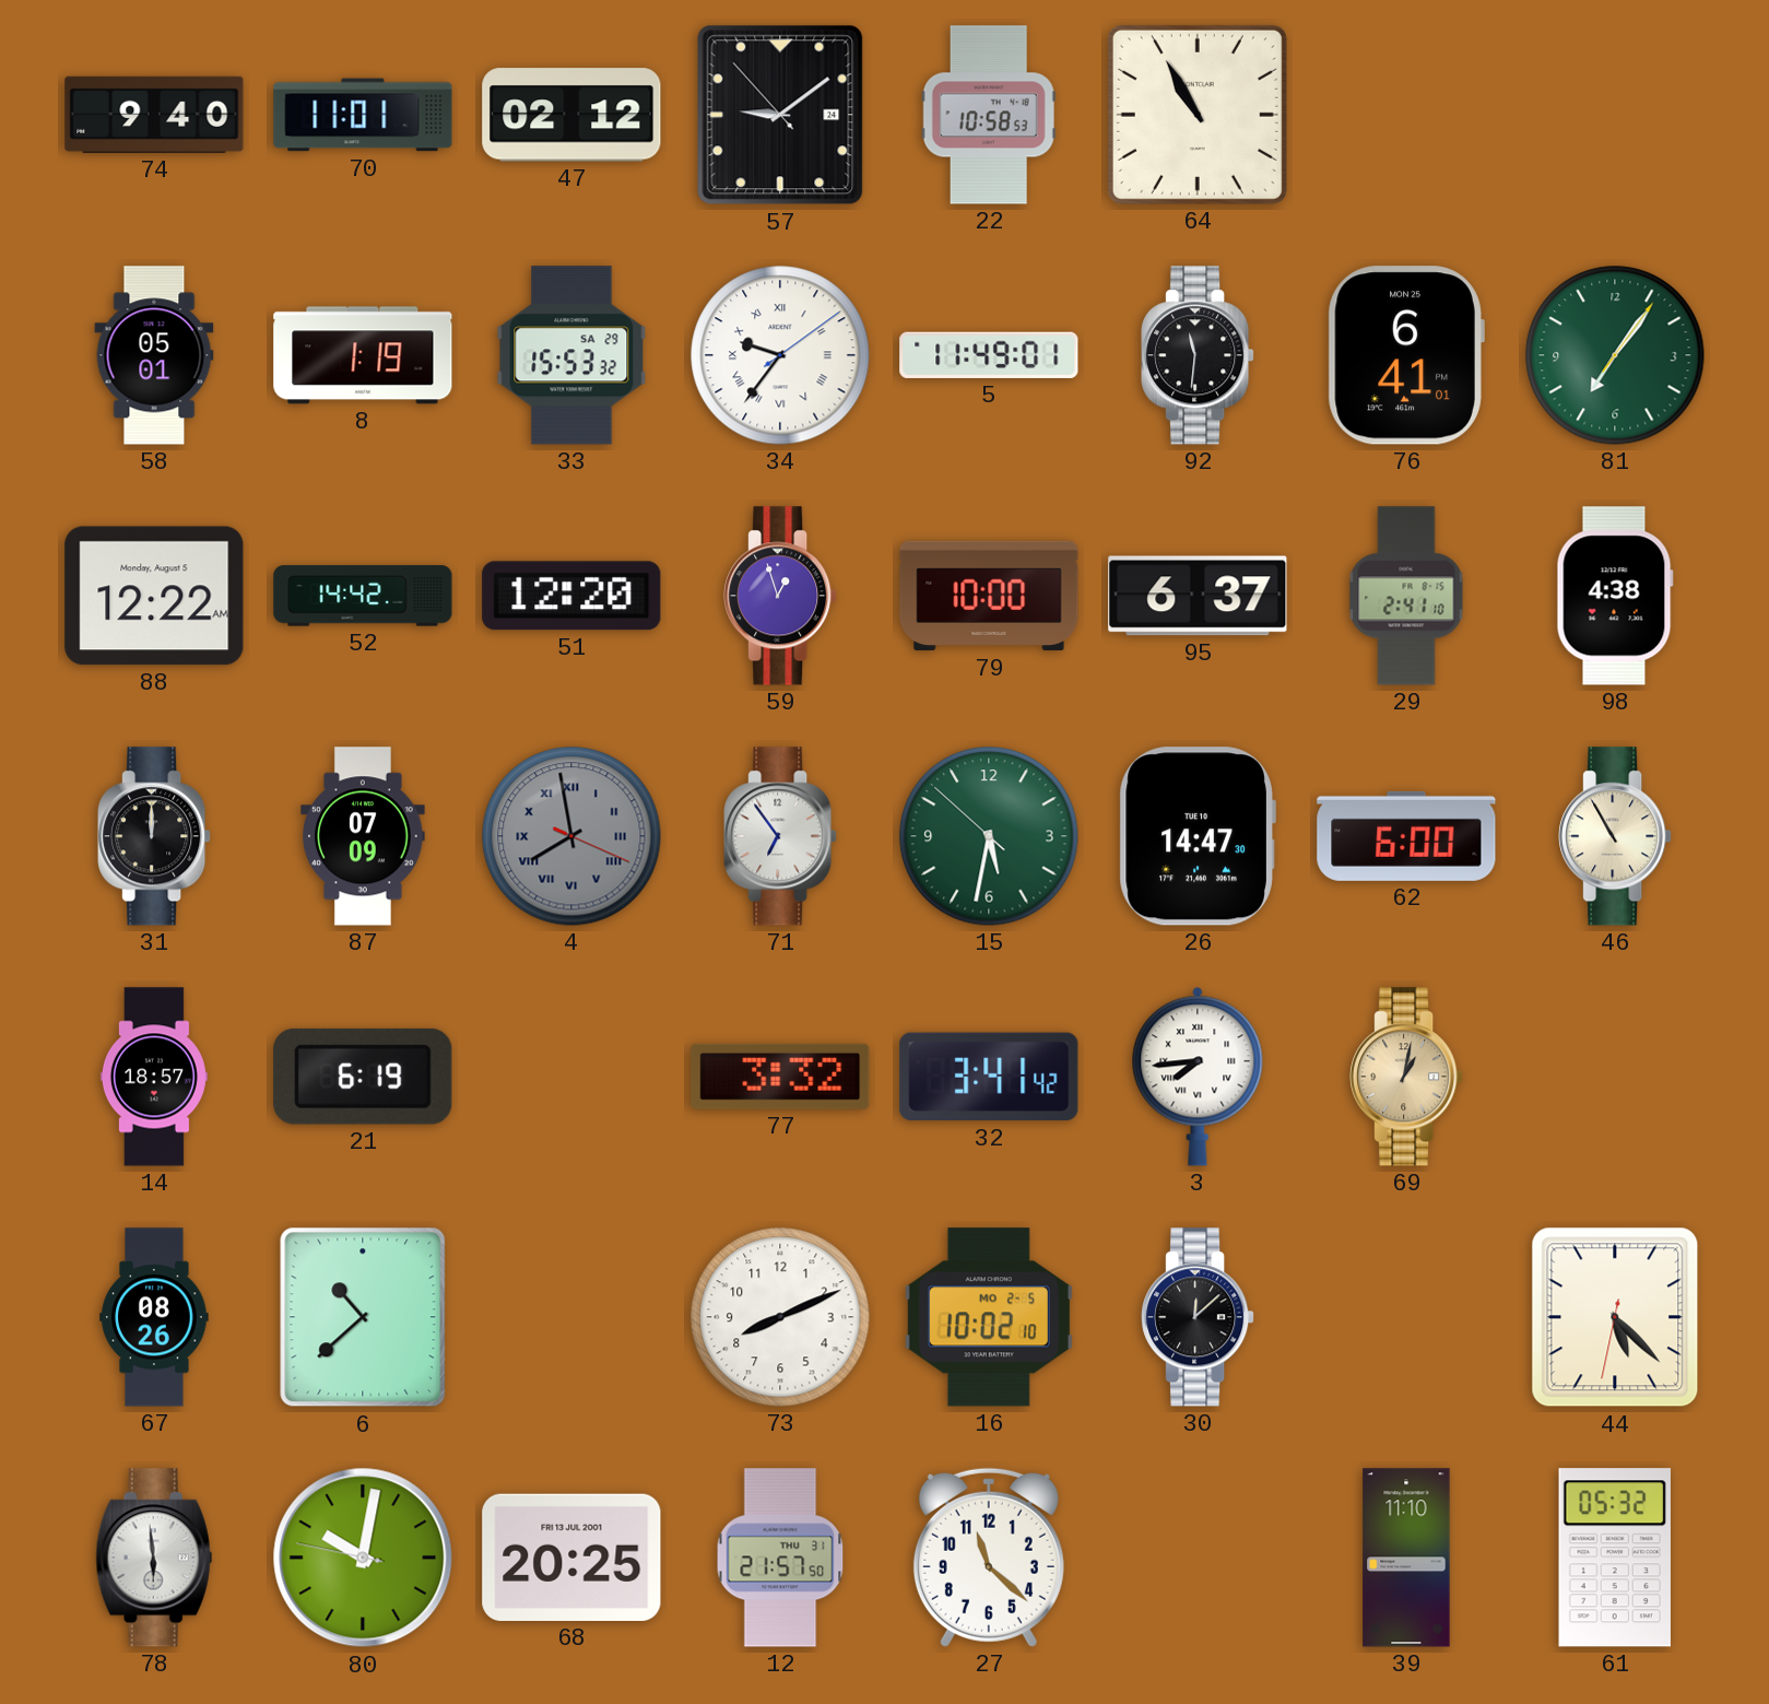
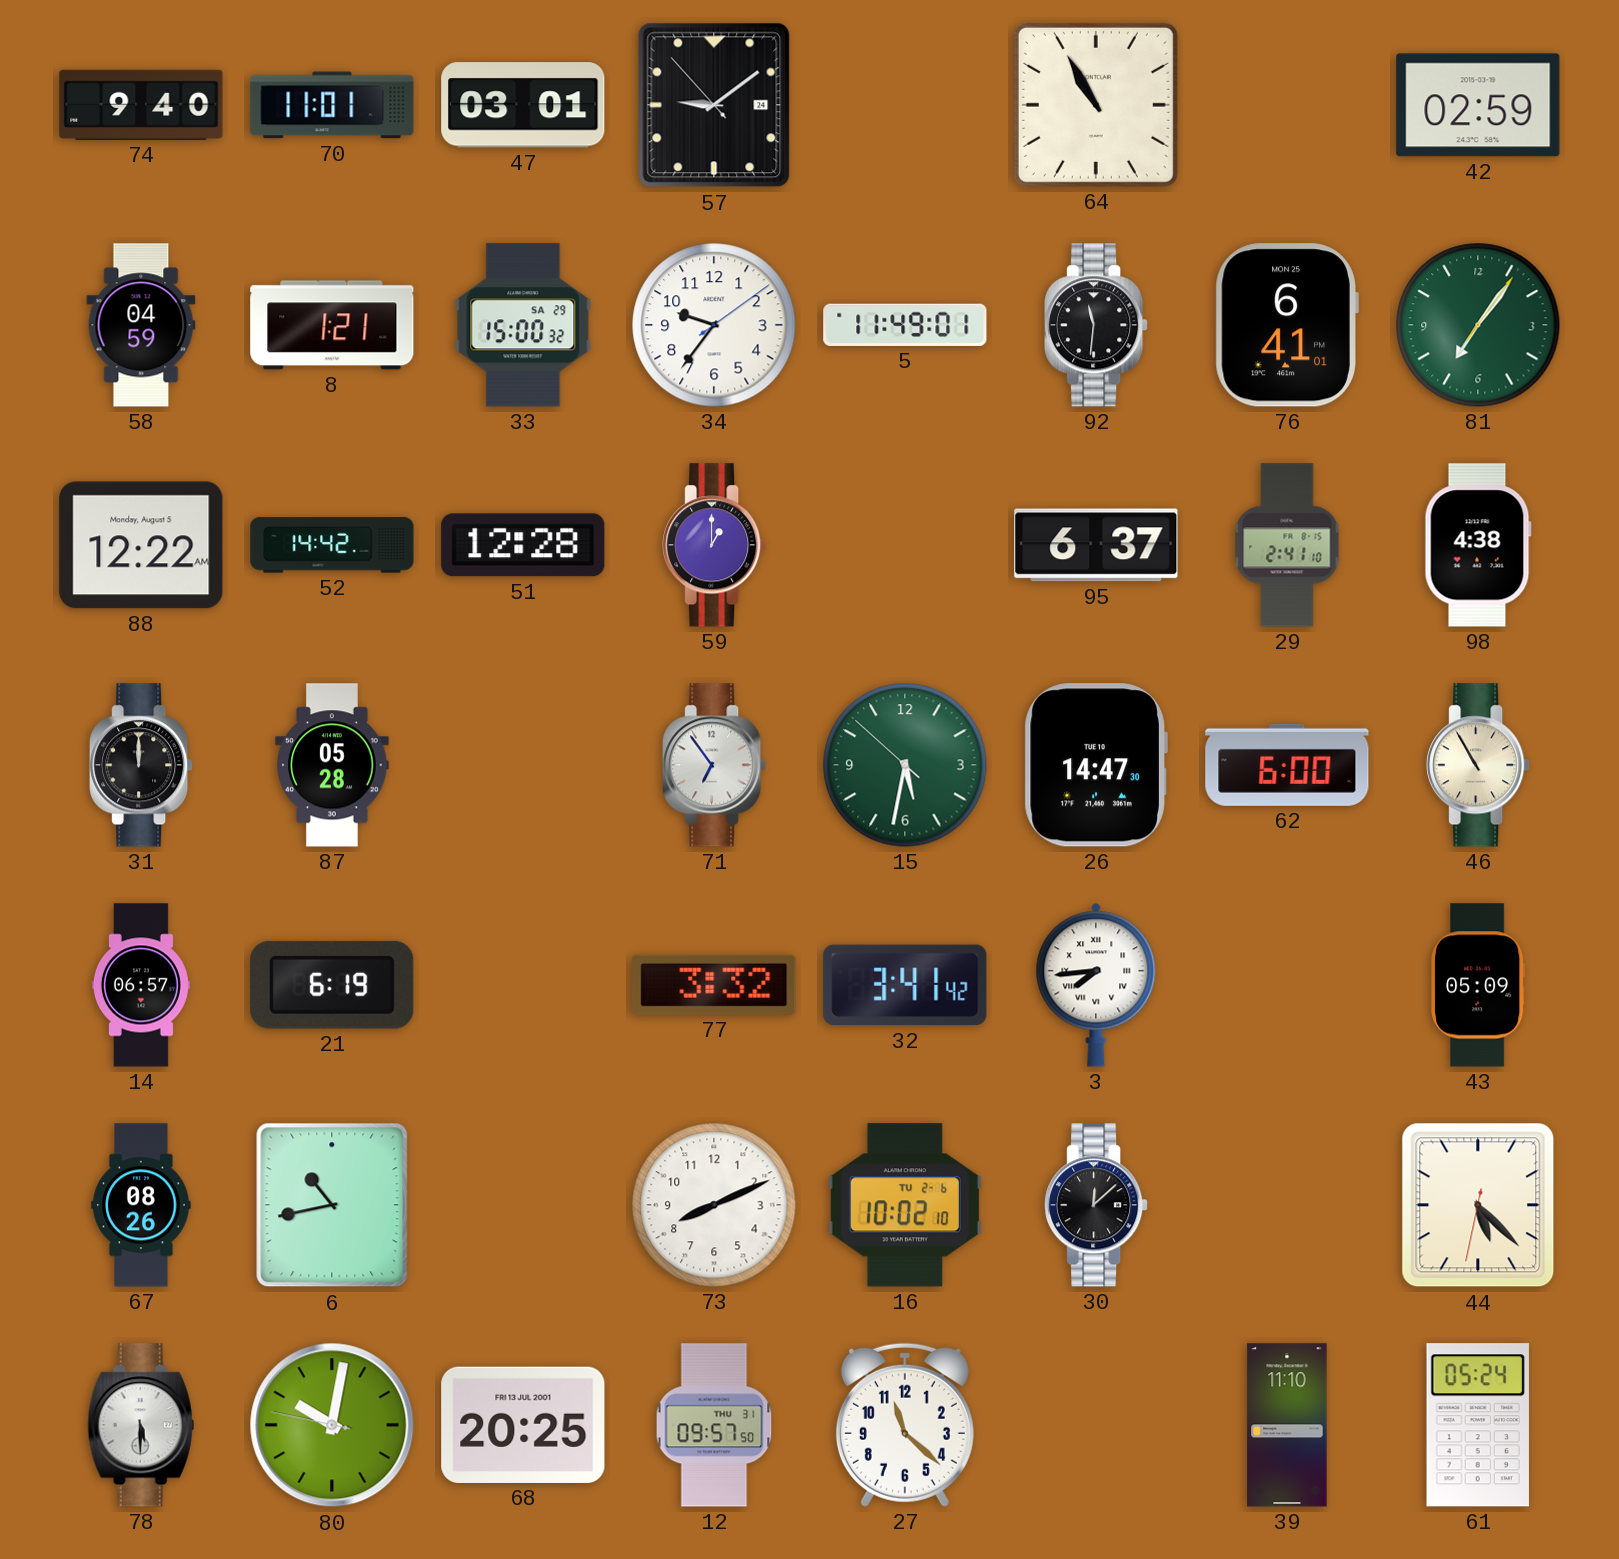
47: 02:12 -> 03:01 (523, 105)
22: 10:58 -> none (989, 115)
42: none -> 02:59 (1478, 105)
58: 05:01 -> 04:59 (141, 325)
8: 1:19 -> 1:21 (332, 325)
33: 15:53 -> 15:00 (523, 325)
34 numerals: Roman -> Arabic (714, 325)
51: 12:20 -> 12:28 (523, 545)
59: 12:57 -> 1:00 (714, 545)
79: 10:00 -> none (989, 596)
87: 07:09 -> 05:28 (332, 765)
4: 7:58 -> none (571, 836)
14: 18:57 -> 06:57 (141, 985)
69: 1:02 -> none (1406, 1077)
43: none -> 05:09 (1478, 985)
6: 10:38 -> 10:43 (332, 1205)
16 date: MO 2-5 -> TU 2-6 (905, 1205)
78: 5:59 -> 5:30 (141, 1425)
12: 21:57 -> 09:57 (714, 1425)
61: 05:32 -> 05:24 (1478, 1425)
